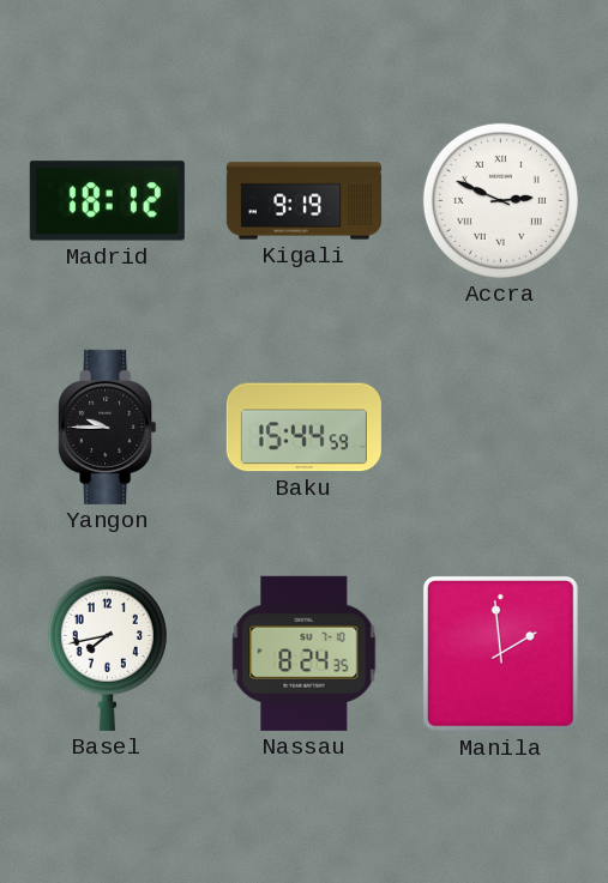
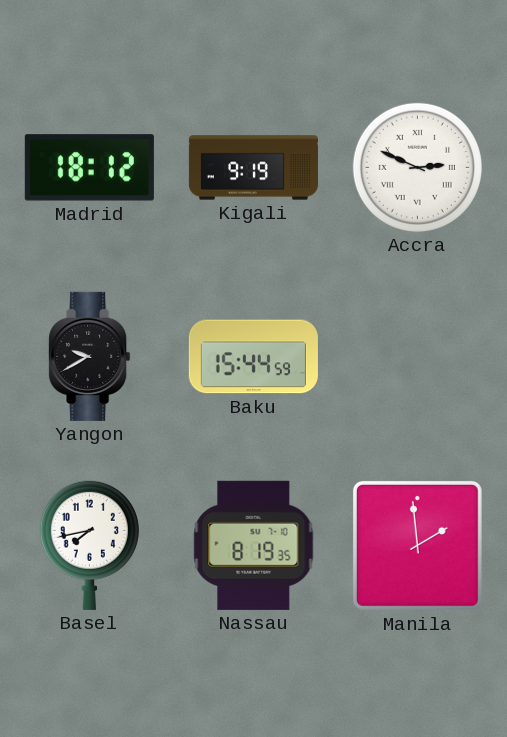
Yangon: 9:45 -> 9:40 (90, 356)
Nassau: 8:24 -> 8:19 (254, 545)
